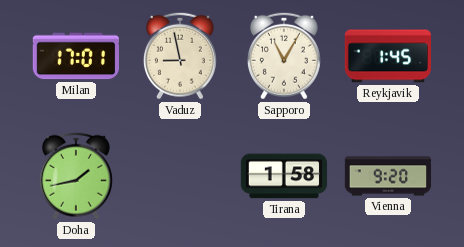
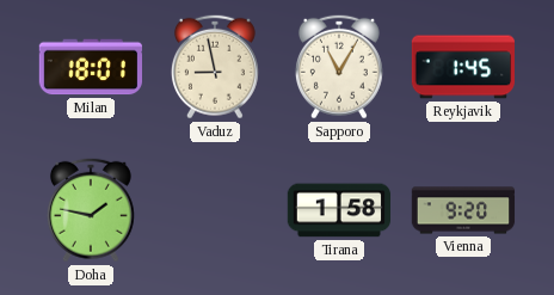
Milan: 17:01 -> 18:01 (90, 67)
Doha: 1:43 -> 1:47 (91, 210)
